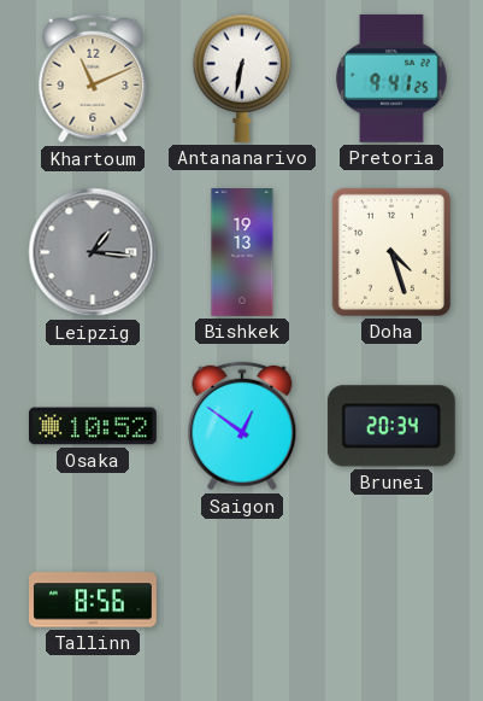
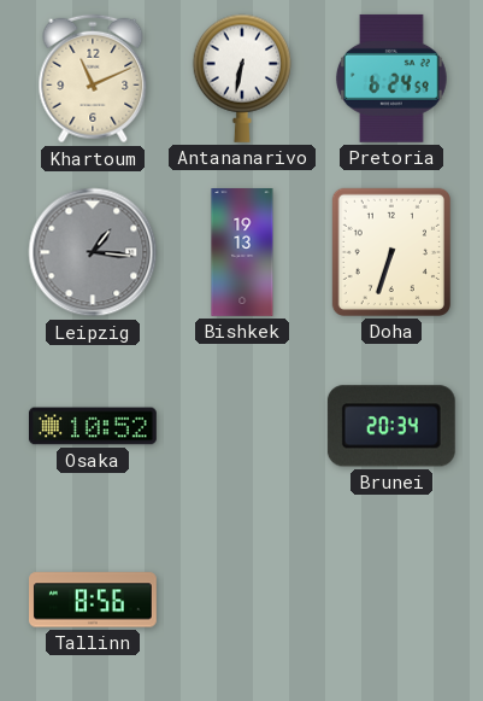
Pretoria: 9:41 -> 6:24 (391, 78)
Doha: 4:27 -> 6:33 (391, 252)
Saigon: 12:51 -> none (242, 426)
